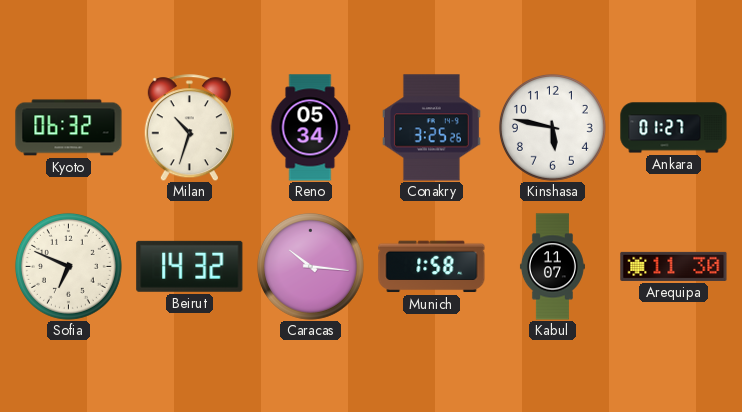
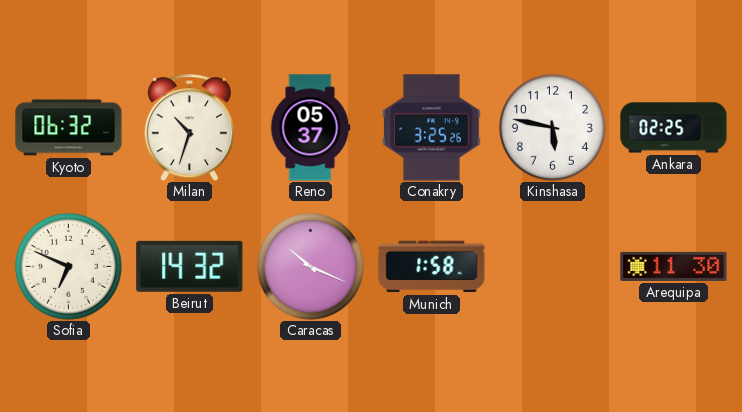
Reno: 05:34 -> 05:37 (310, 128)
Ankara: 01:27 -> 02:25 (674, 128)
Caracas: 10:16 -> 10:19 (310, 266)
Kabul: 11:07 -> none (552, 267)
